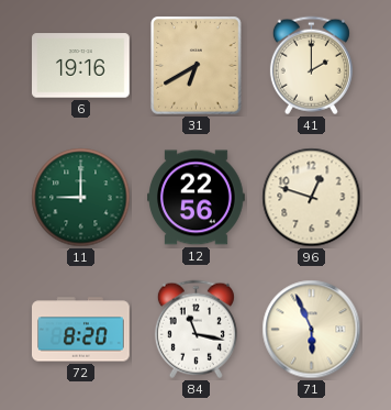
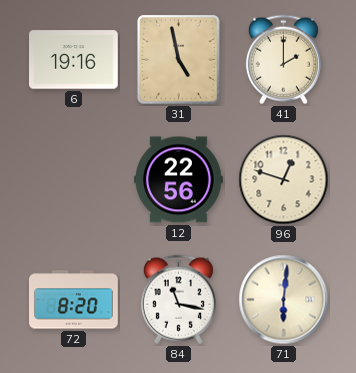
31: 6:40 -> 4:58 (179, 60)
11: 9:00 -> none (81, 198)
71: 5:56 -> 6:01 (284, 300)
